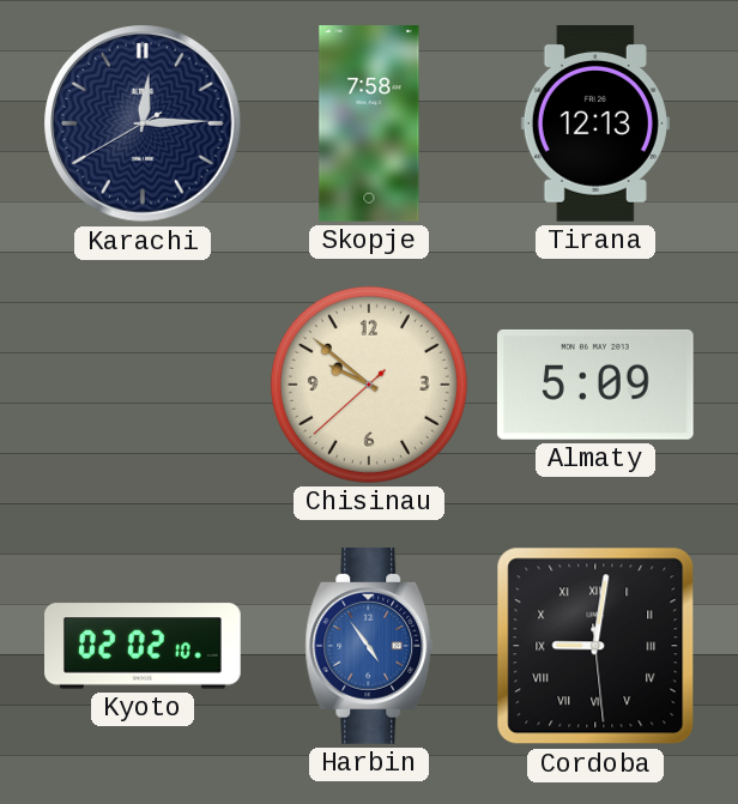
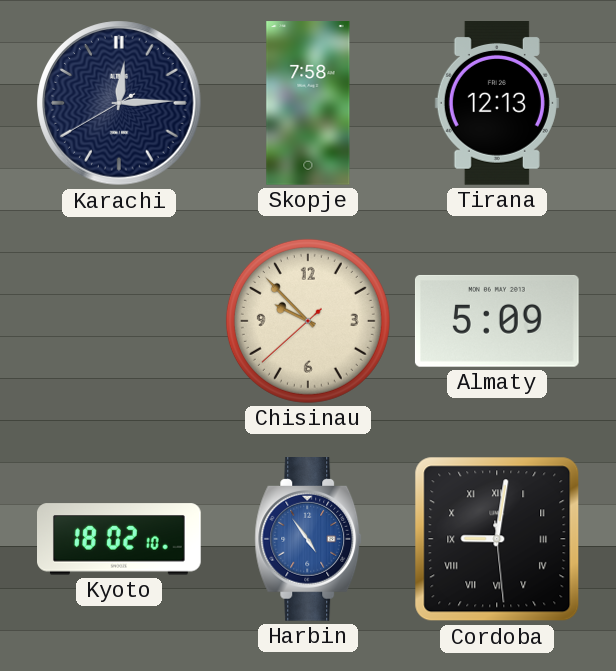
Chisinau: 9:51 -> 9:52 (308, 321)
Kyoto: 02:02 -> 18:02 (120, 539)
